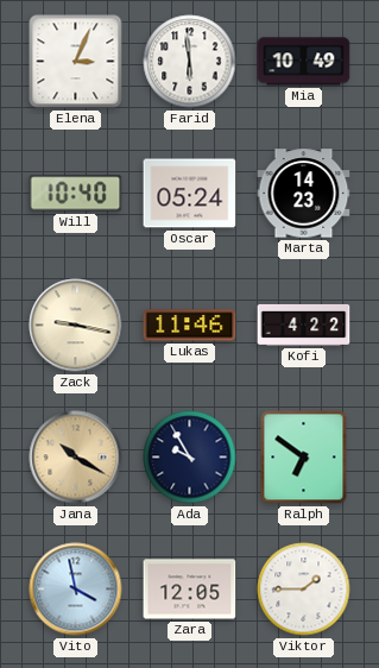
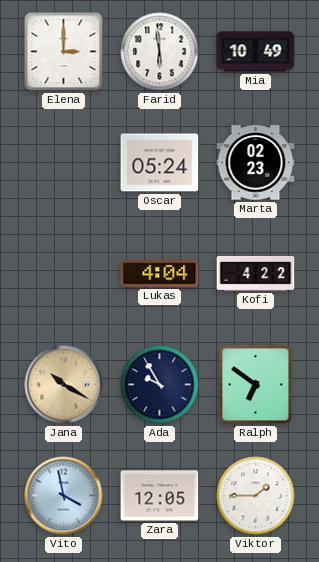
Elena: 3:04 -> 3:00 (64, 52)
Will: 10:40 -> none (76, 194)
Marta: 14:23 -> 02:23 (256, 163)
Zack: 9:17 -> none (76, 326)
Lukas: 11:46 -> 4:04 (160, 274)
